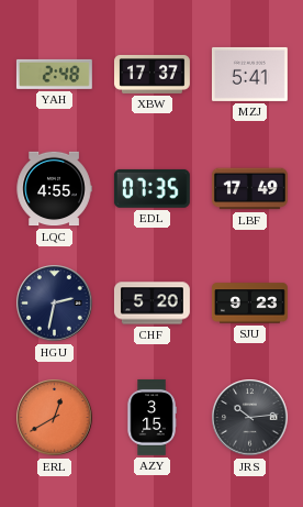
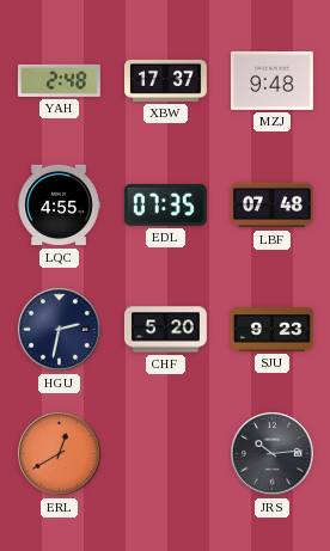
MZJ: 5:41 -> 9:48 (271, 80)
LBF: 17:49 -> 07:48 (271, 206)
AZY: 3:15 -> none (151, 417)
